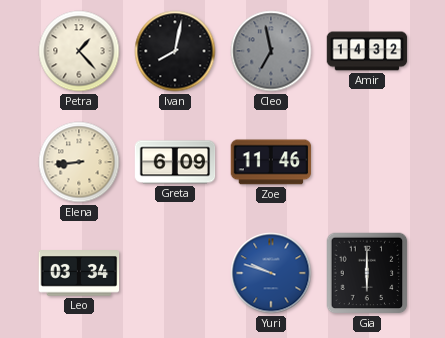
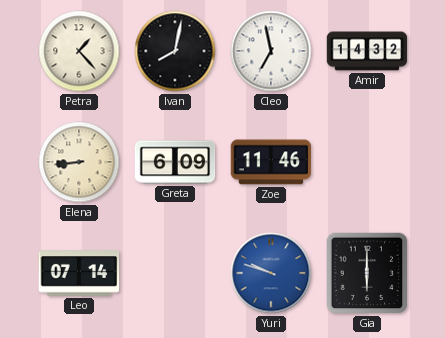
Cleo dial: grey -> white (271, 51)
Leo: 03:34 -> 07:14 (79, 273)
